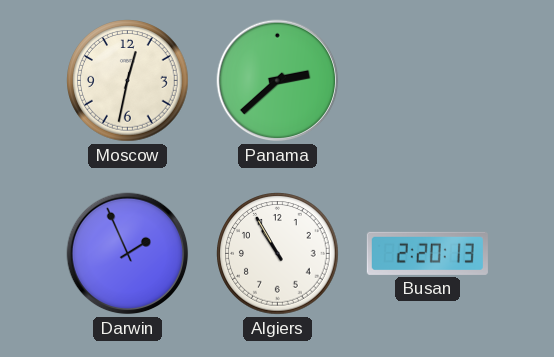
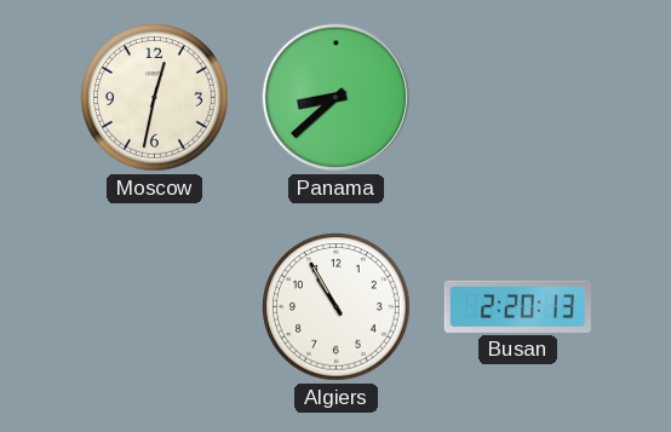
Panama: 2:38 -> 8:38 (337, 98)
Darwin: 1:56 -> none (128, 254)
